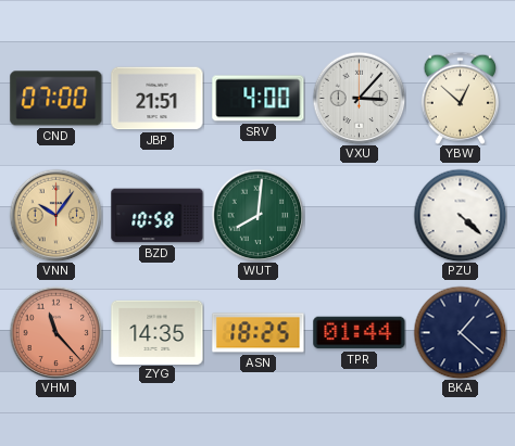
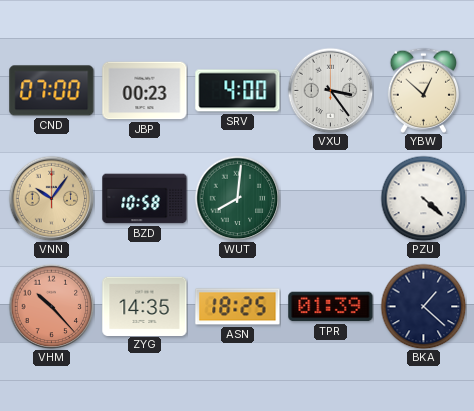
JBP: 21:51 -> 00:23 (145, 91)
VXU: 3:07 -> 3:24 (330, 90)
VHM: 11:23 -> 10:23 (51, 306)
TPR: 01:44 -> 01:39 (331, 307)
